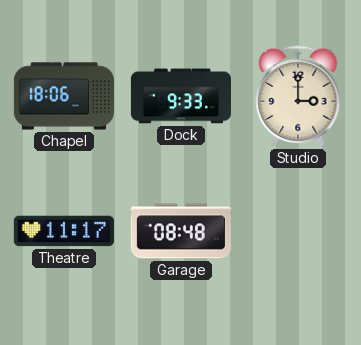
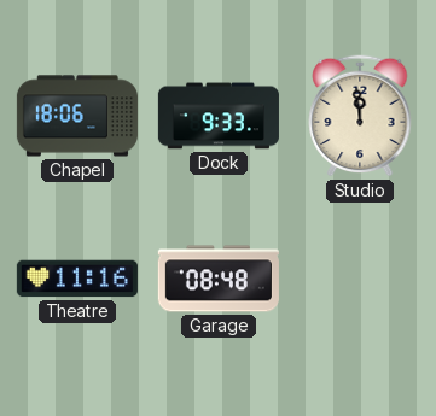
Studio: 3:00 -> 11:59 (360, 116)
Theatre: 11:17 -> 11:16 (77, 279)
